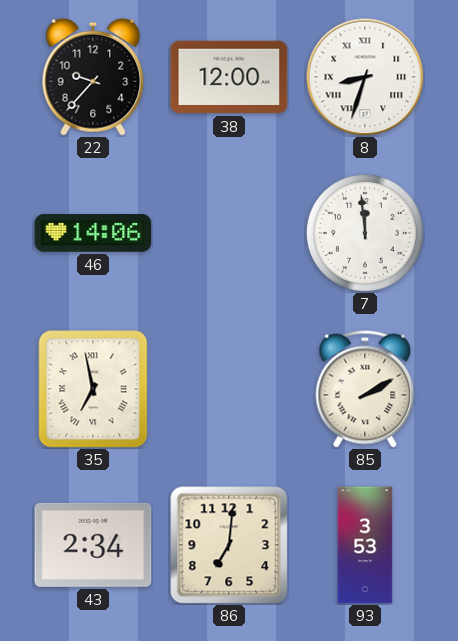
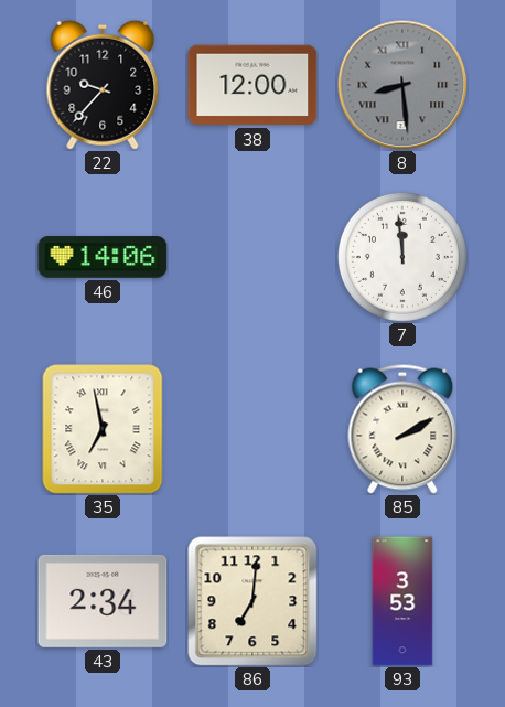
8: 8:33 -> 8:29 (402, 85)
8 dial: white -> grey (402, 85)
